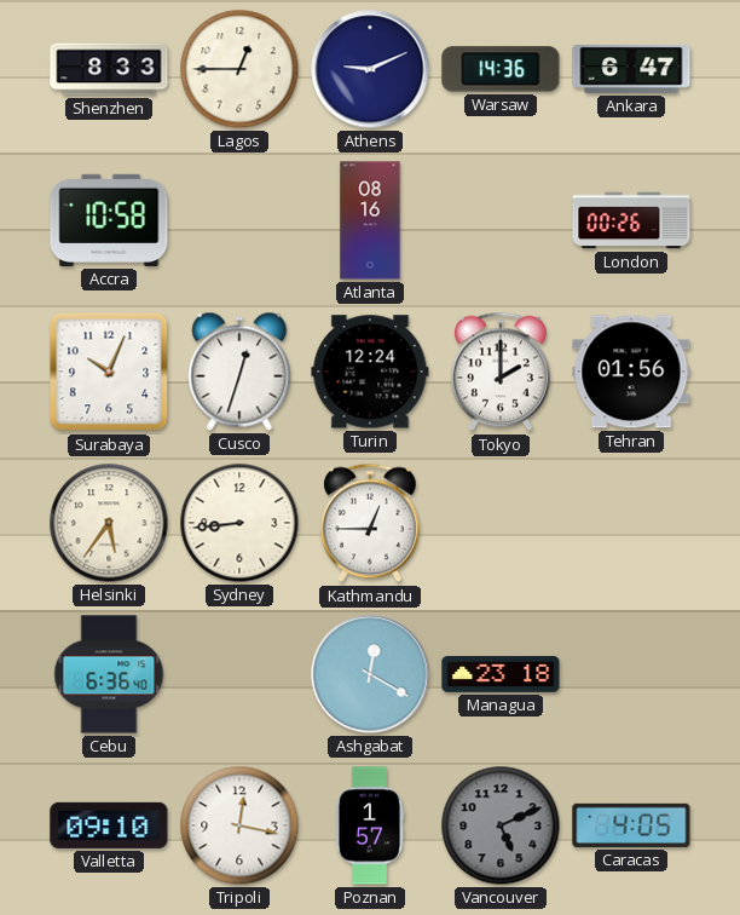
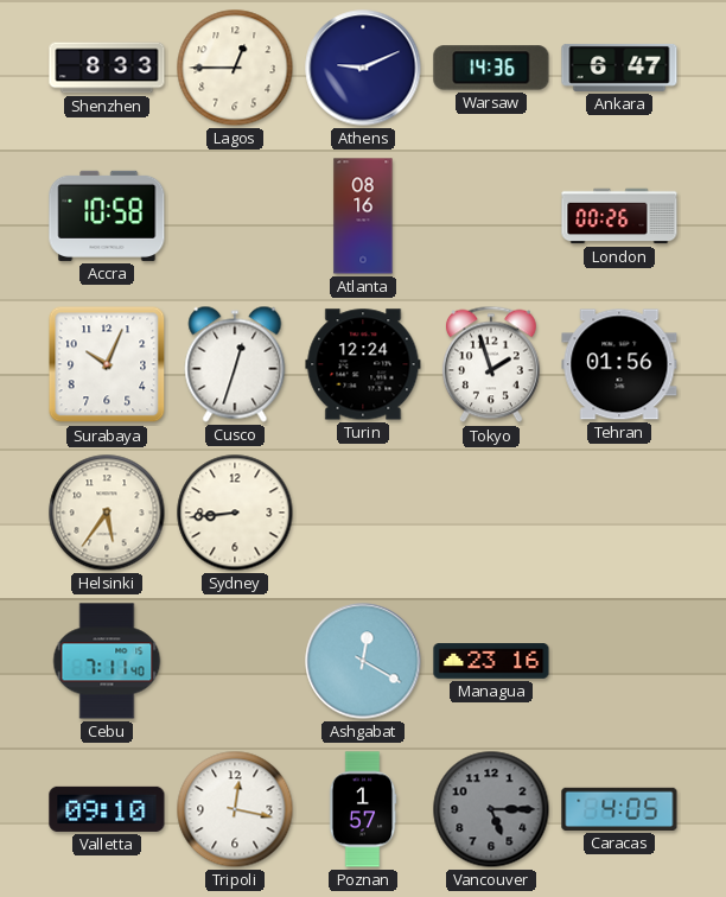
Tokyo: 2:00 -> 1:57 (491, 364)
Kathmandu: 12:45 -> none (370, 523)
Cebu: 6:36 -> 7:11 (107, 661)
Managua: 23:18 -> 23:16 (491, 661)
Vancouver: 5:11 -> 5:15 (491, 809)
